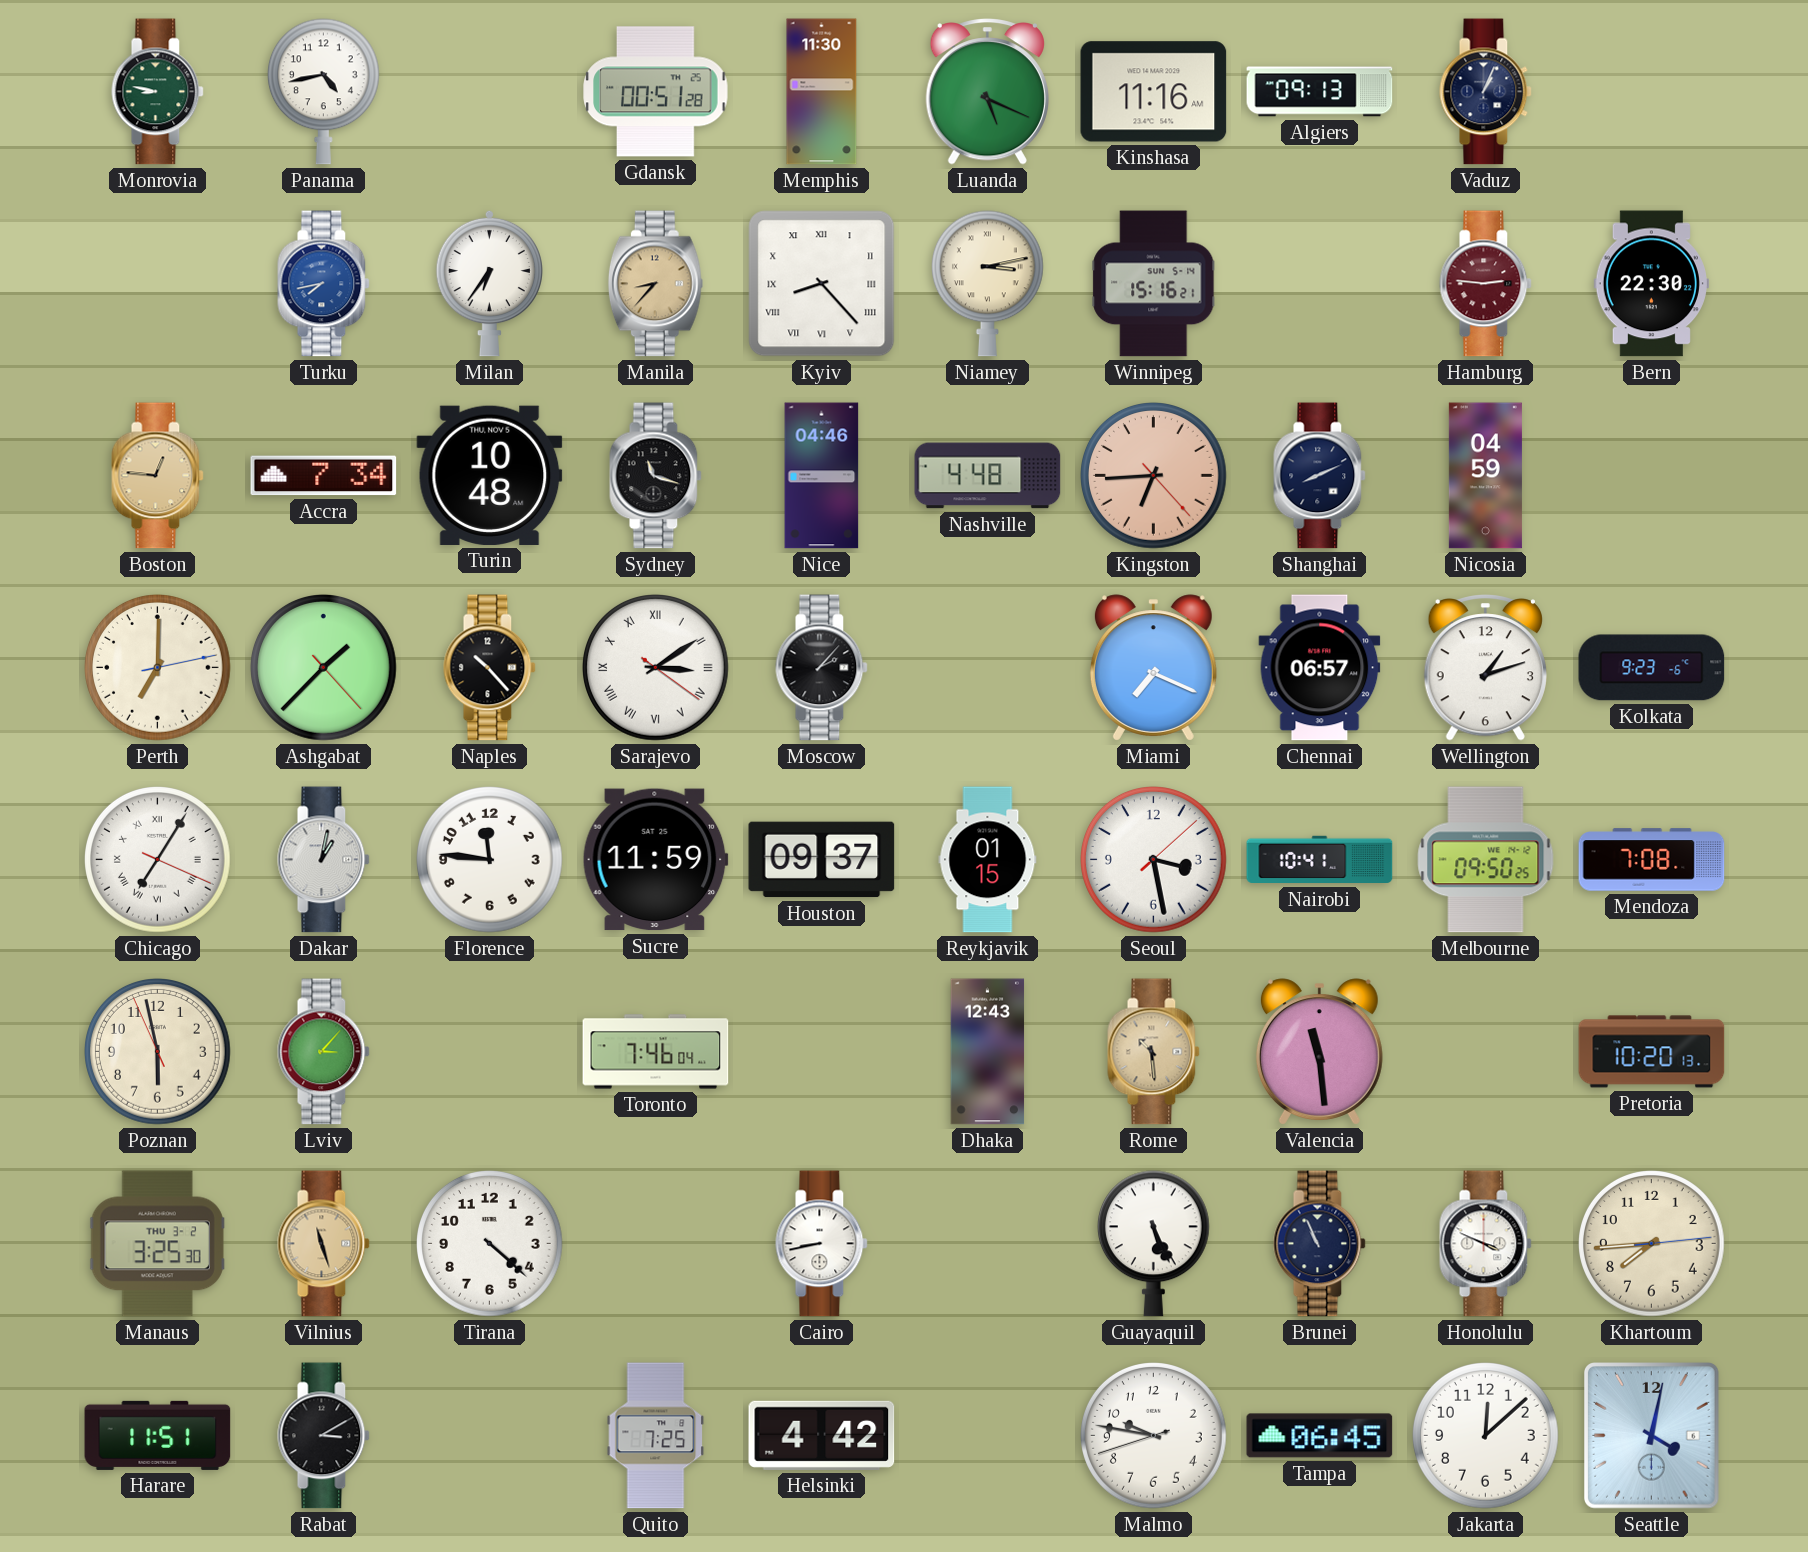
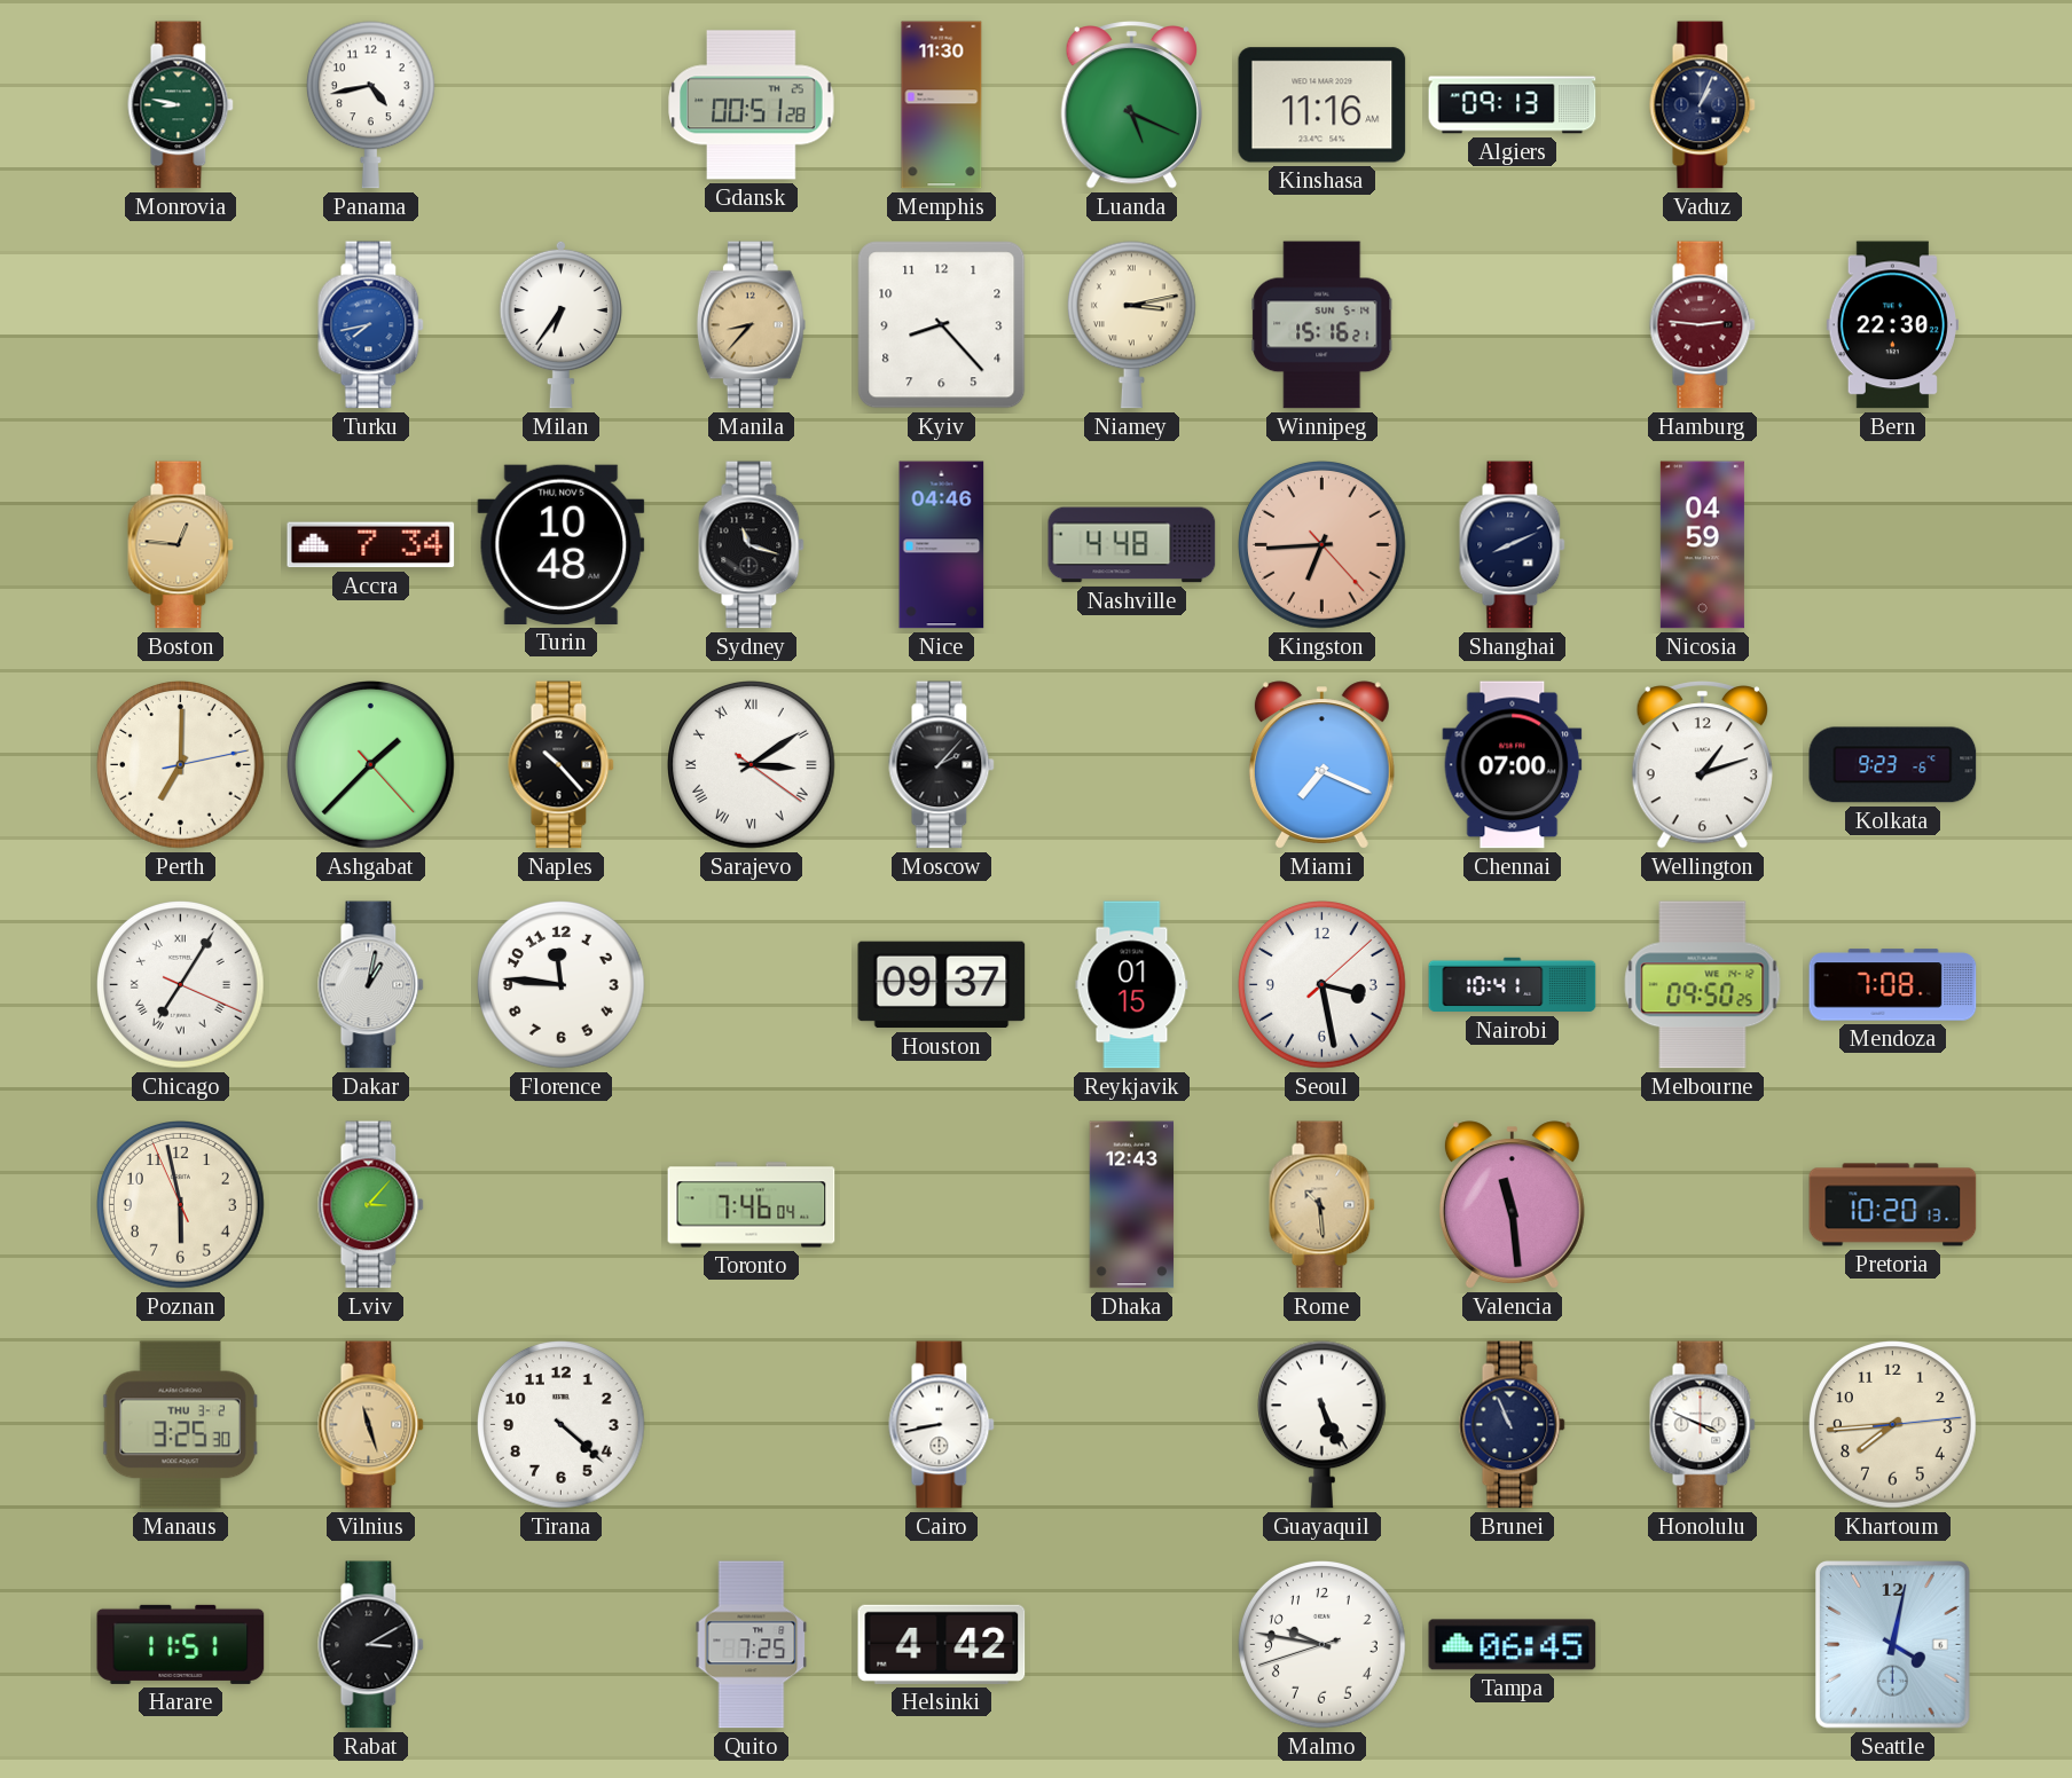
Kyiv numerals: Roman -> Arabic (942, 325)
Chennai: 06:57 -> 07:00 (1513, 765)
Sucre: 11:59 -> none (655, 860)
Jakarta: 12:08 -> none (1486, 1436)
